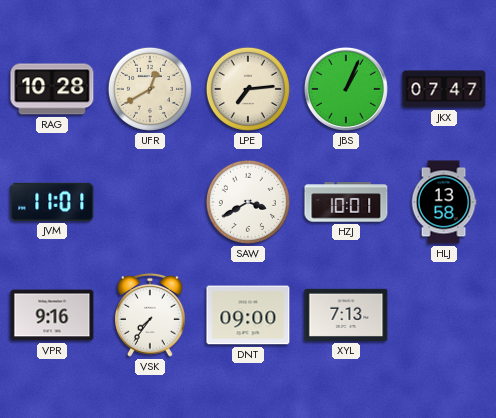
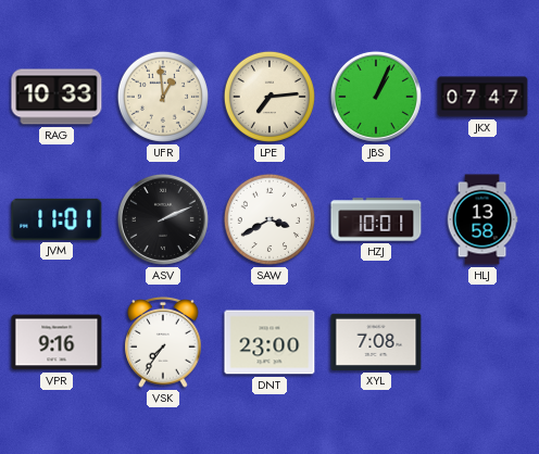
RAG: 10:28 -> 10:33 (57, 97)
UFR: 12:40 -> 12:59 (163, 97)
ASV: none -> 2:11 (163, 219)
DNT: 09:00 -> 23:00 (269, 342)
XYL: 7:13 -> 7:08 (376, 342)
